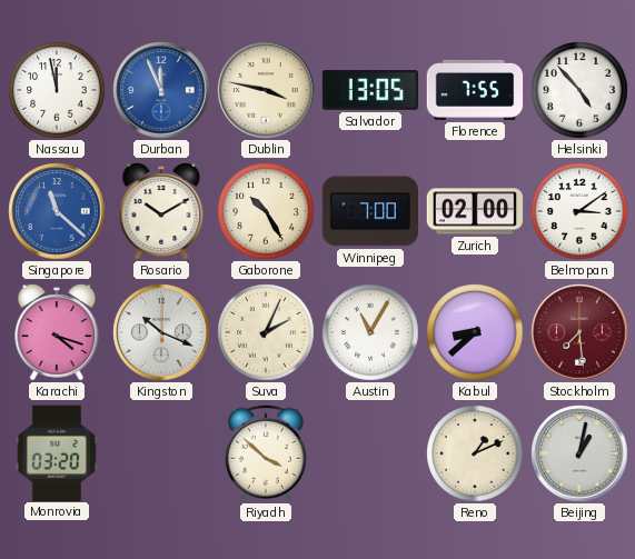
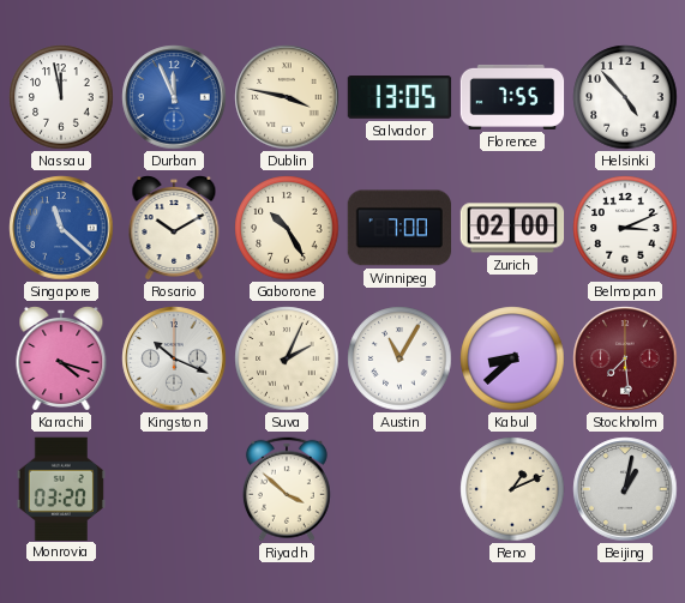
Belmopan: 3:09 -> 3:11 (625, 228)
